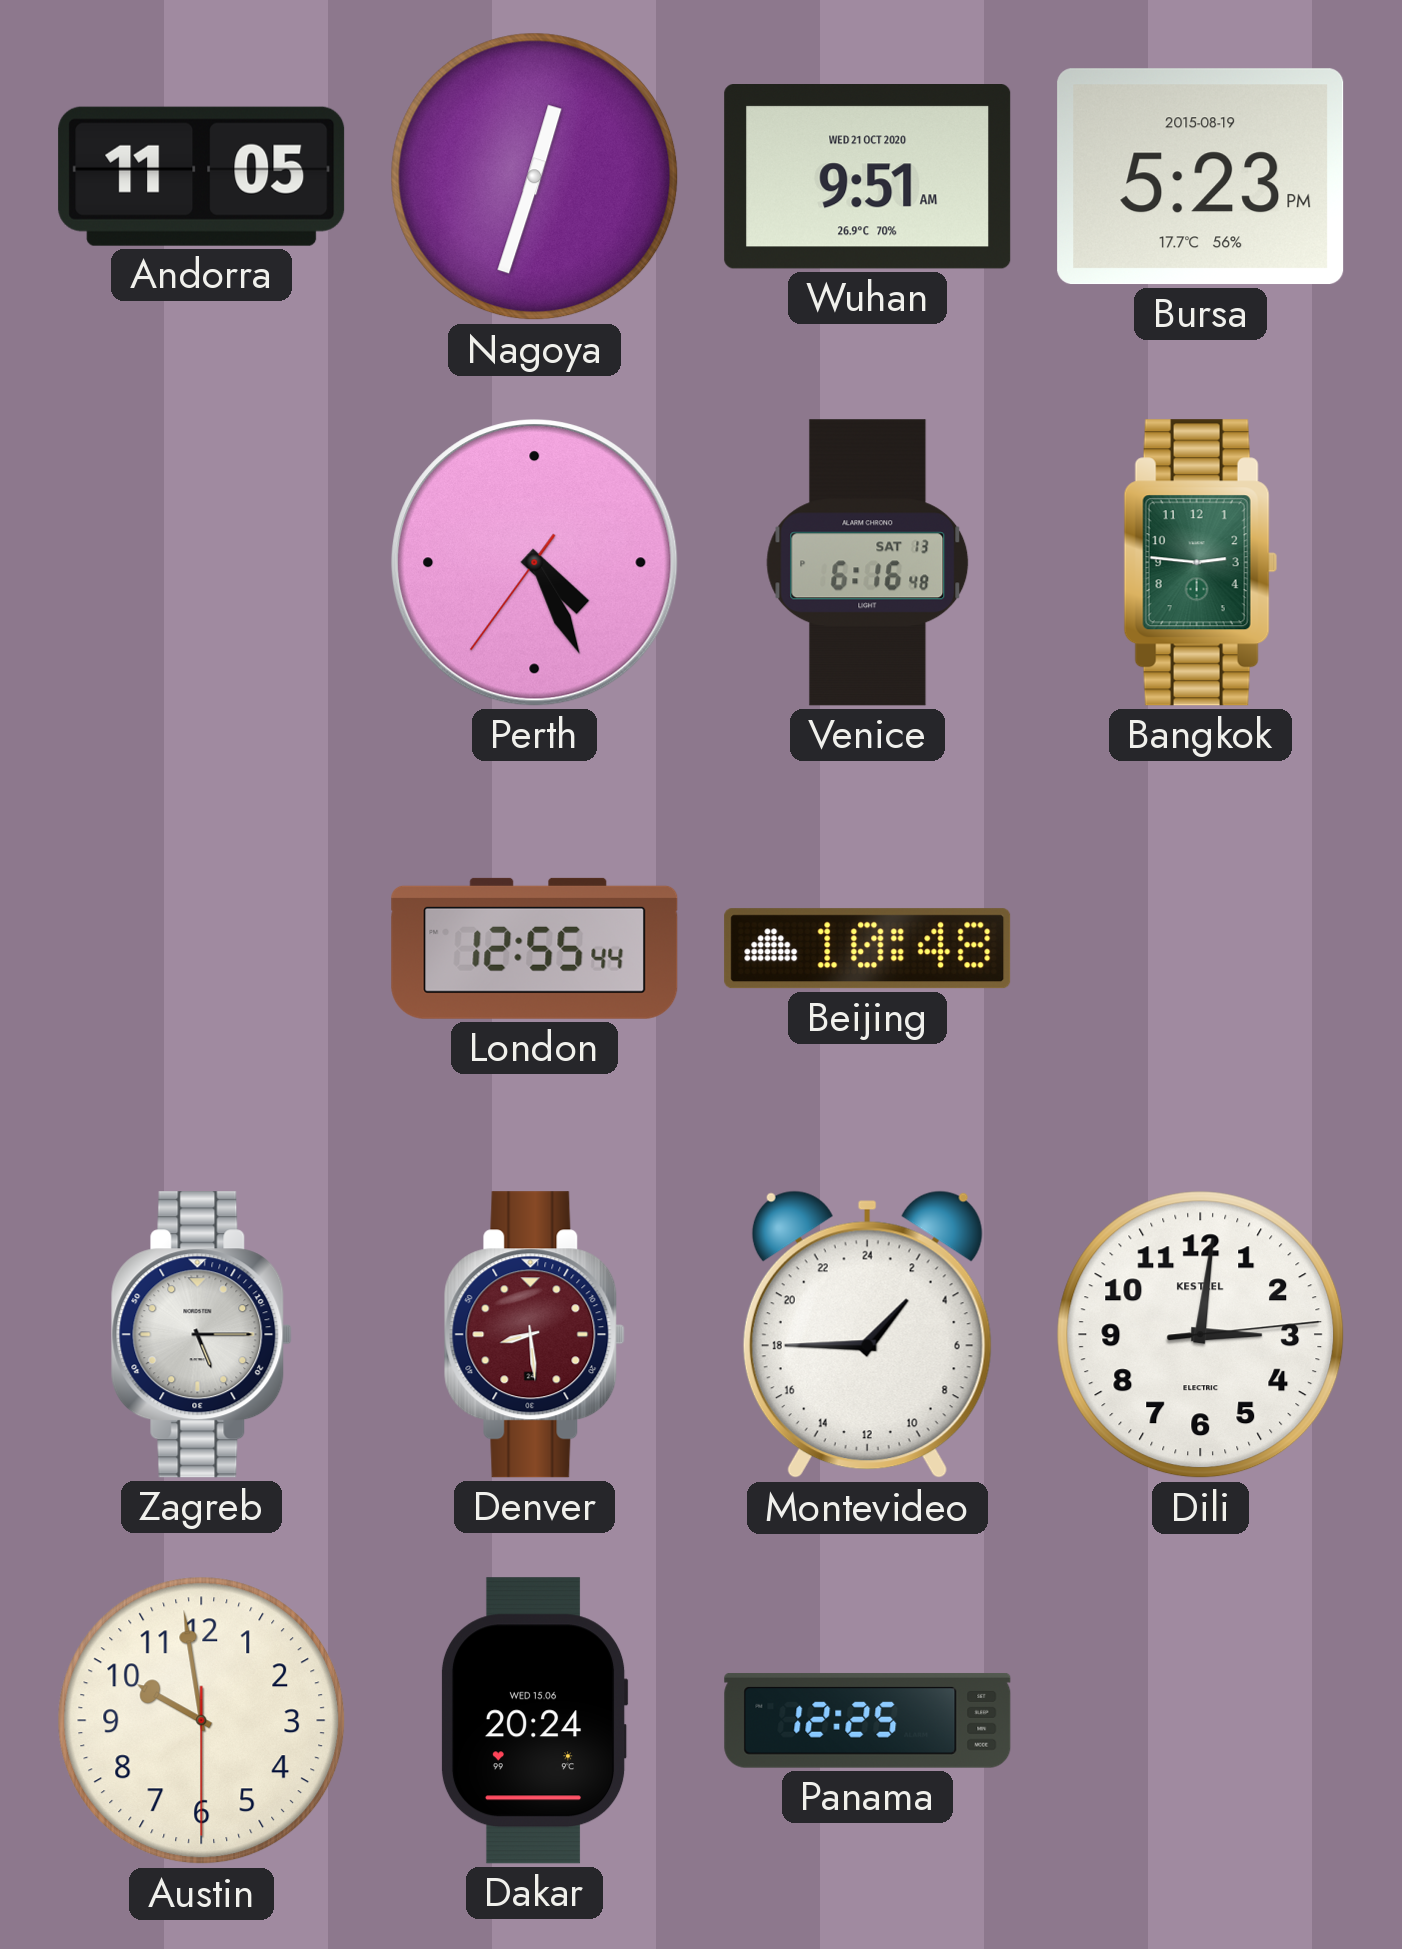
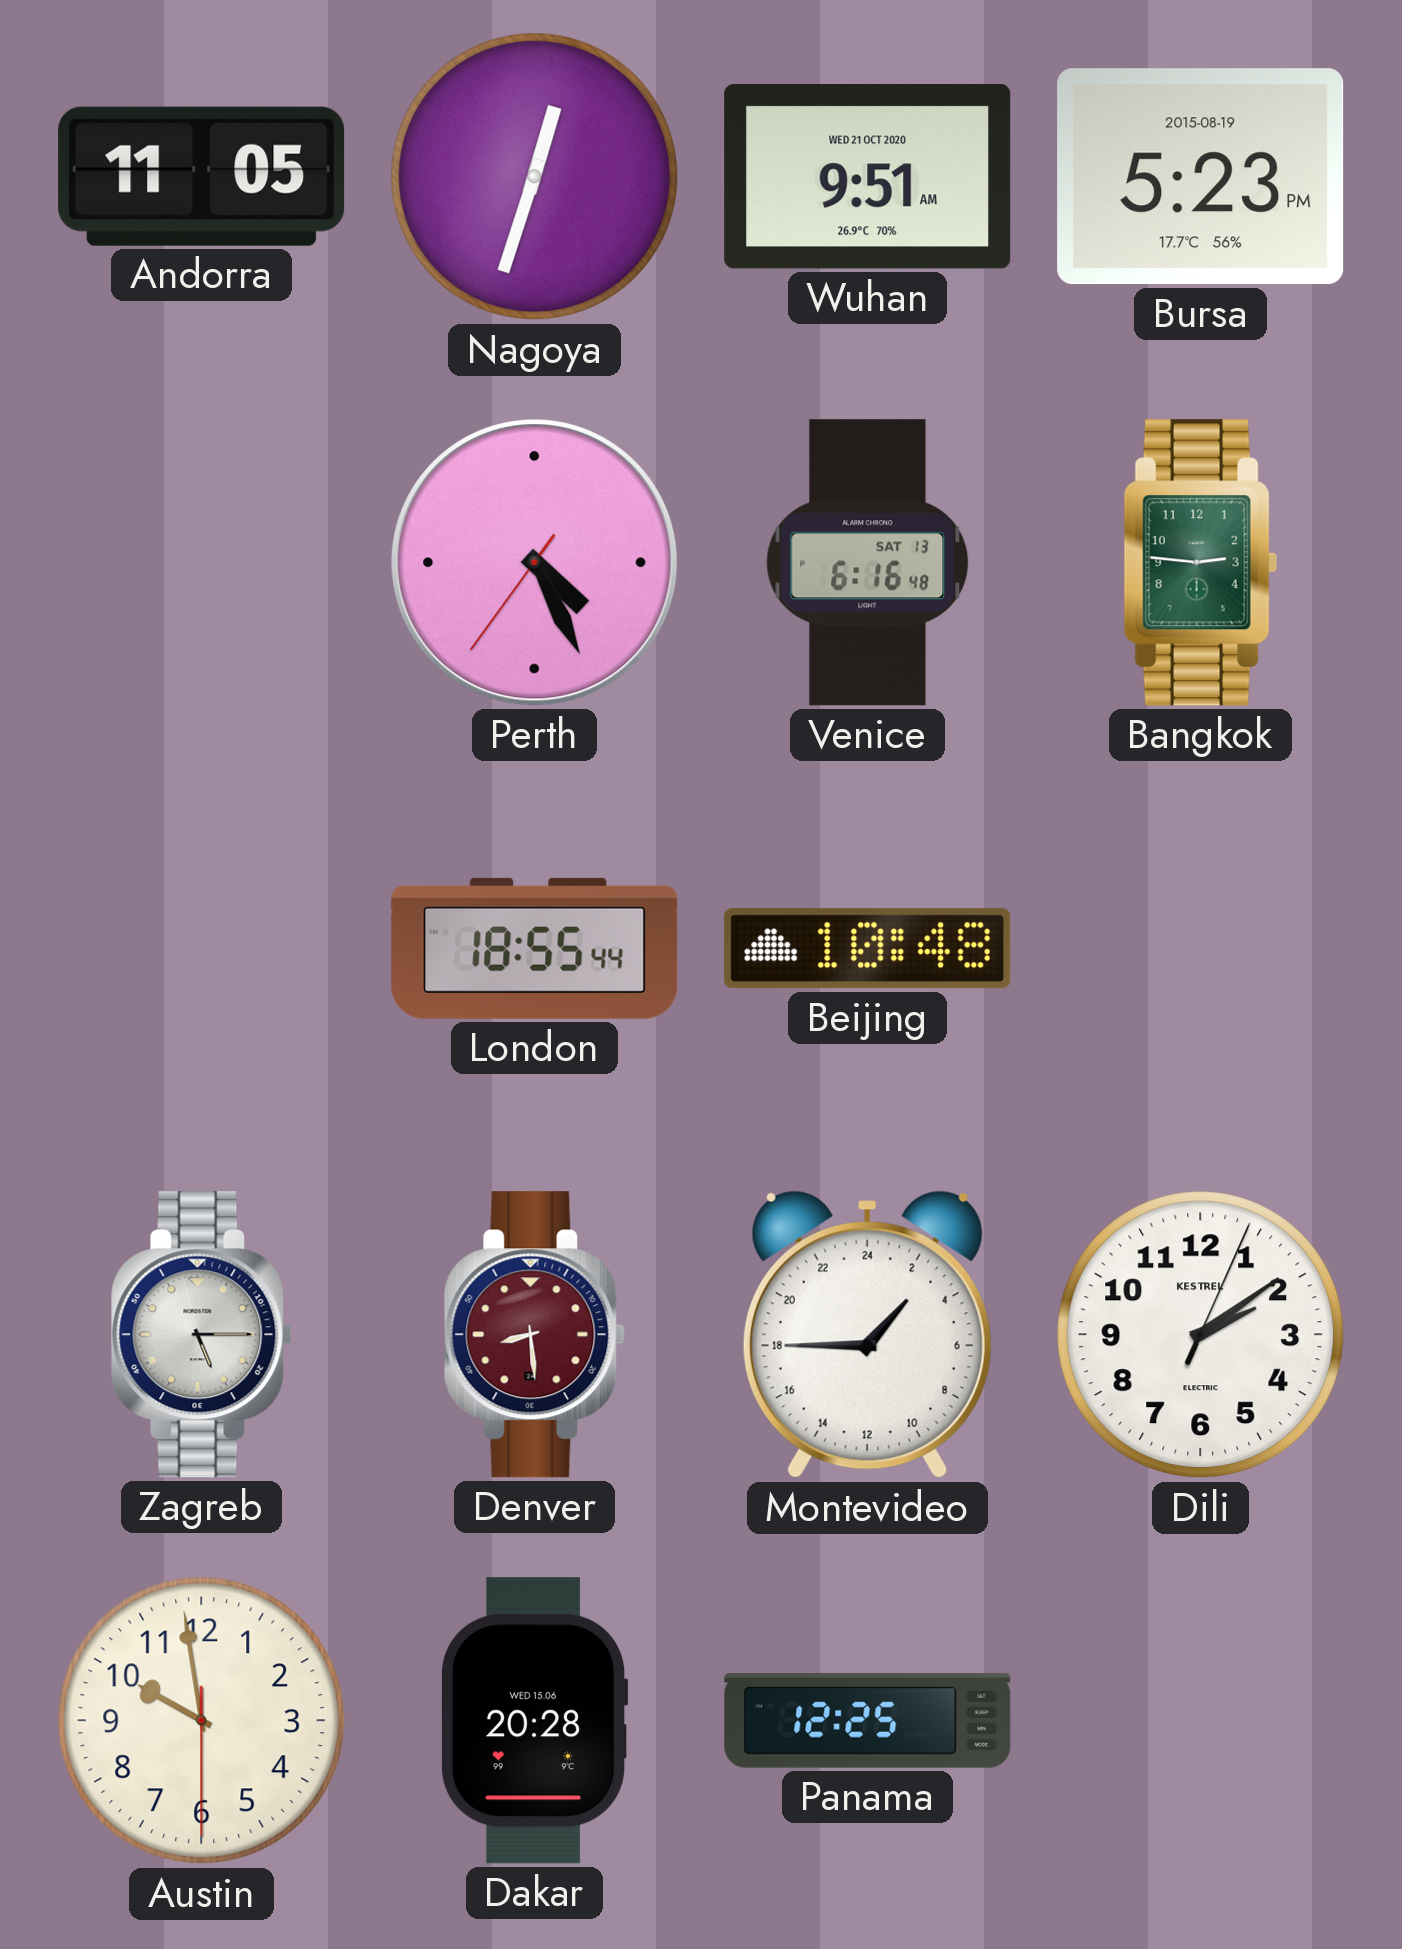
London: 12:55 -> 18:55 (535, 948)
Dili: 3:01 -> 2:09 (1201, 1335)
Dakar: 20:24 -> 20:28 (534, 1721)
